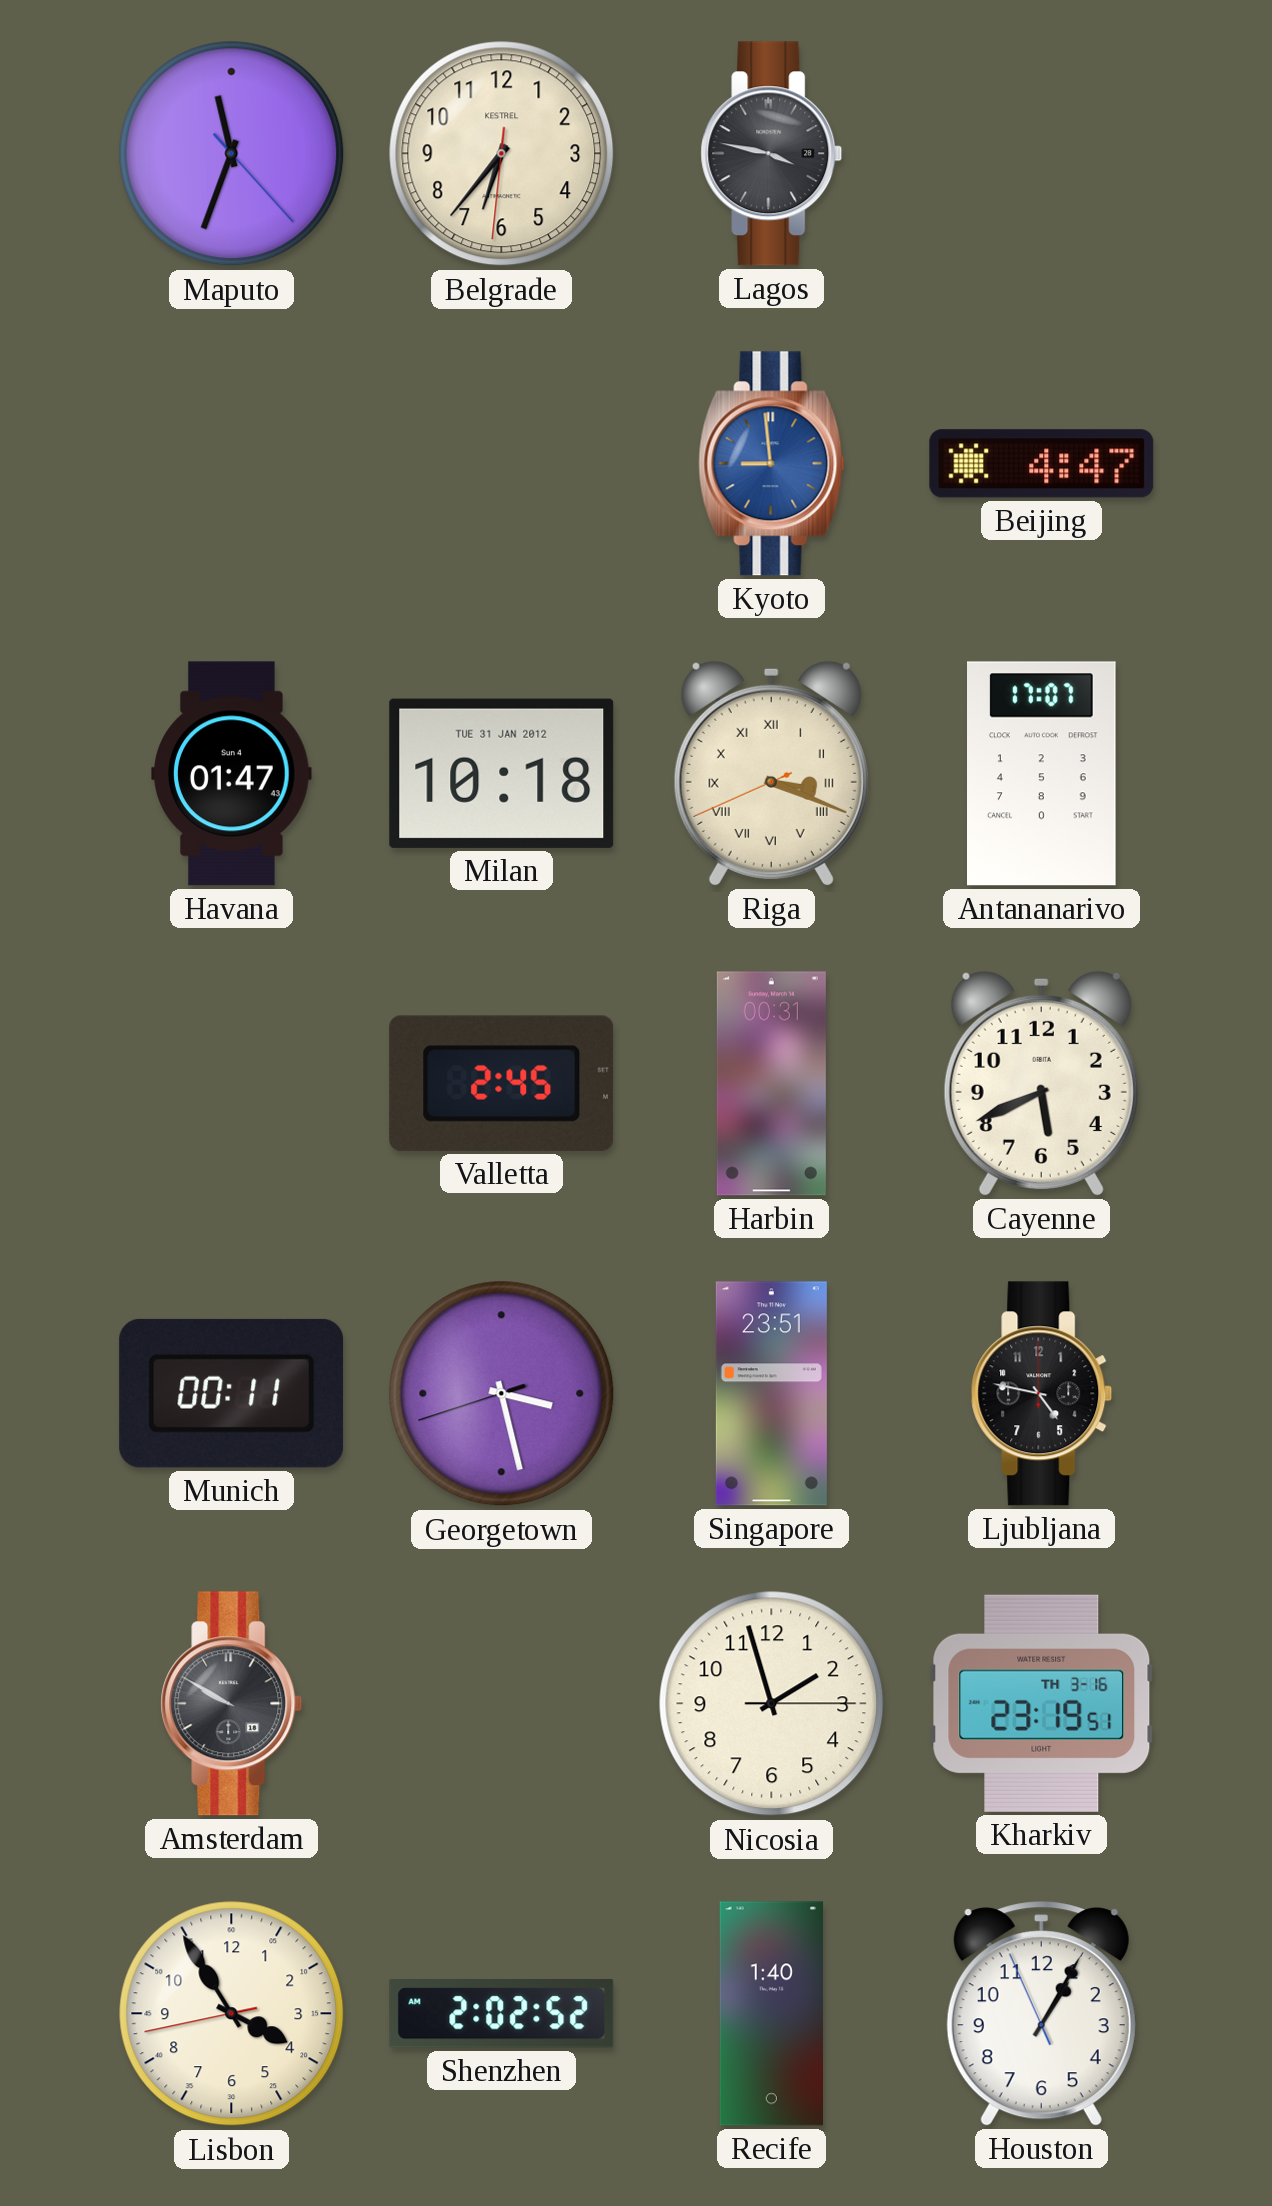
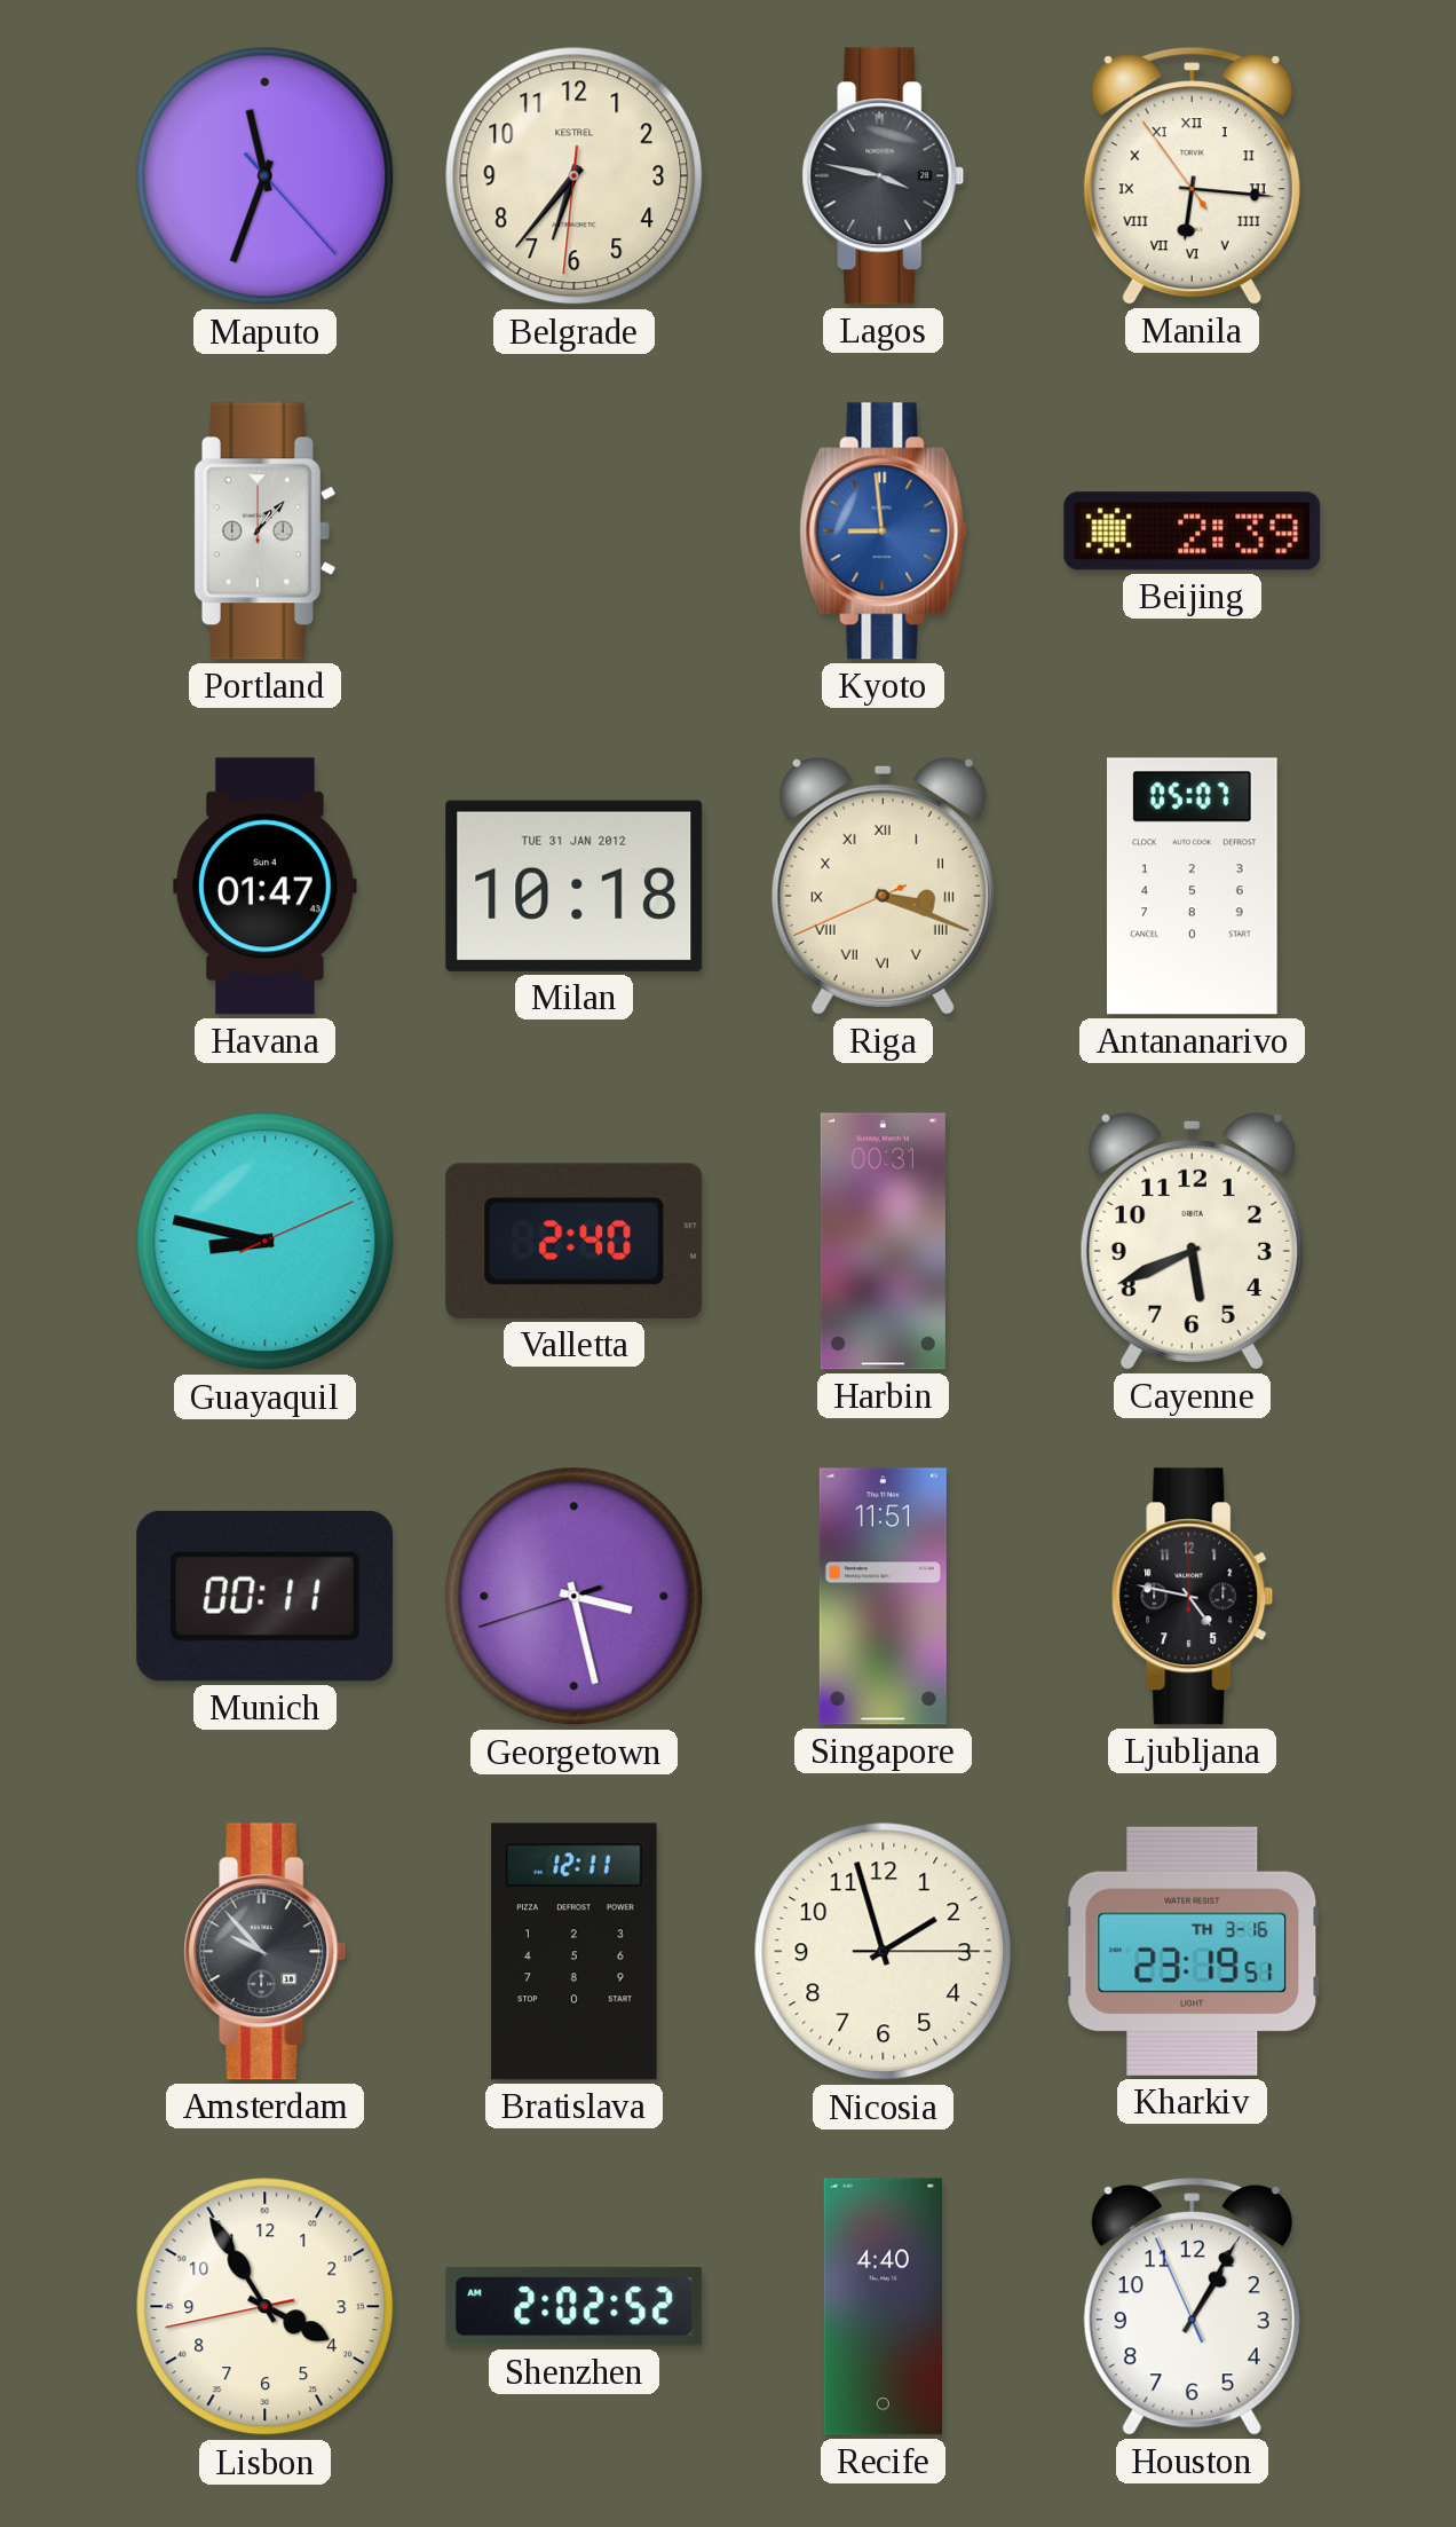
Manila: none -> 6:15 (1192, 176)
Portland: none -> 1:07 (264, 532)
Beijing: 4:47 -> 2:39 (1193, 532)
Antananarivo: 17:07 -> 05:07 (1193, 887)
Guayaquil: none -> 8:47 (266, 1242)
Valletta: 2:45 -> 2:40 (575, 1241)
Singapore: 23:51 -> 11:51 (883, 1597)
Amsterdam: 9:50 -> 9:53 (266, 1952)
Bratislava: none -> 12:11 (575, 1952)
Recife: 1:40 -> 4:40 (883, 2307)
